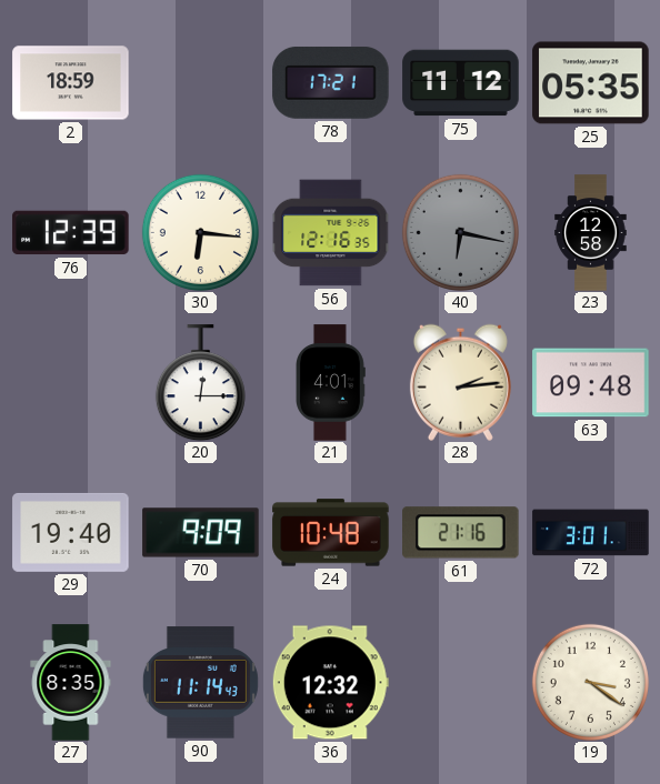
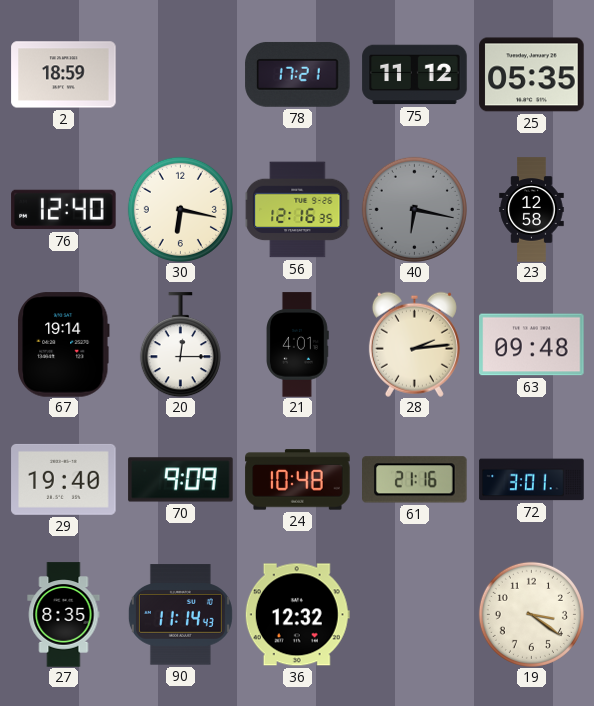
76: 12:39 -> 12:40 (64, 210)
30: 6:16 -> 6:17 (180, 209)
67: none -> 19:14 (64, 345)
